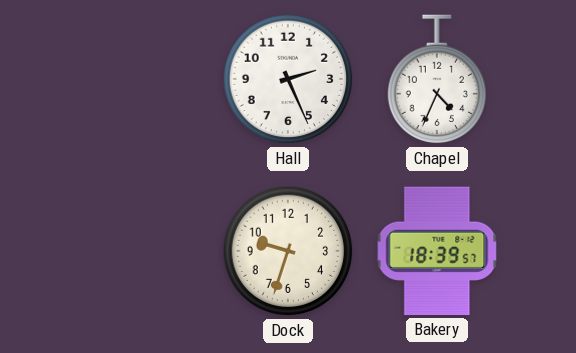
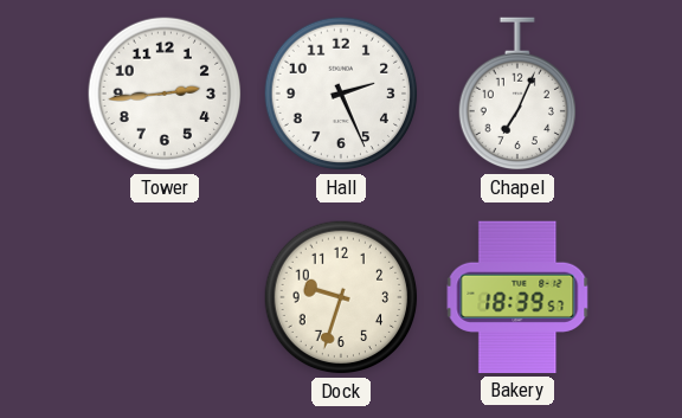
Tower: none -> 2:44 (165, 94)
Chapel: 4:34 -> 7:04 (516, 95)
